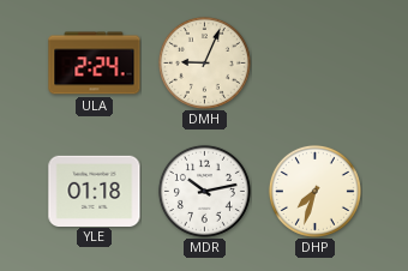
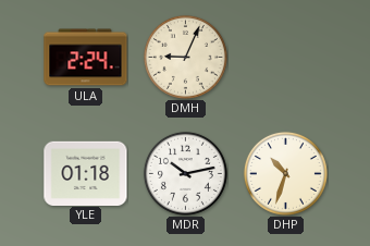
DHP: 7:33 -> 10:33 (285, 173)
